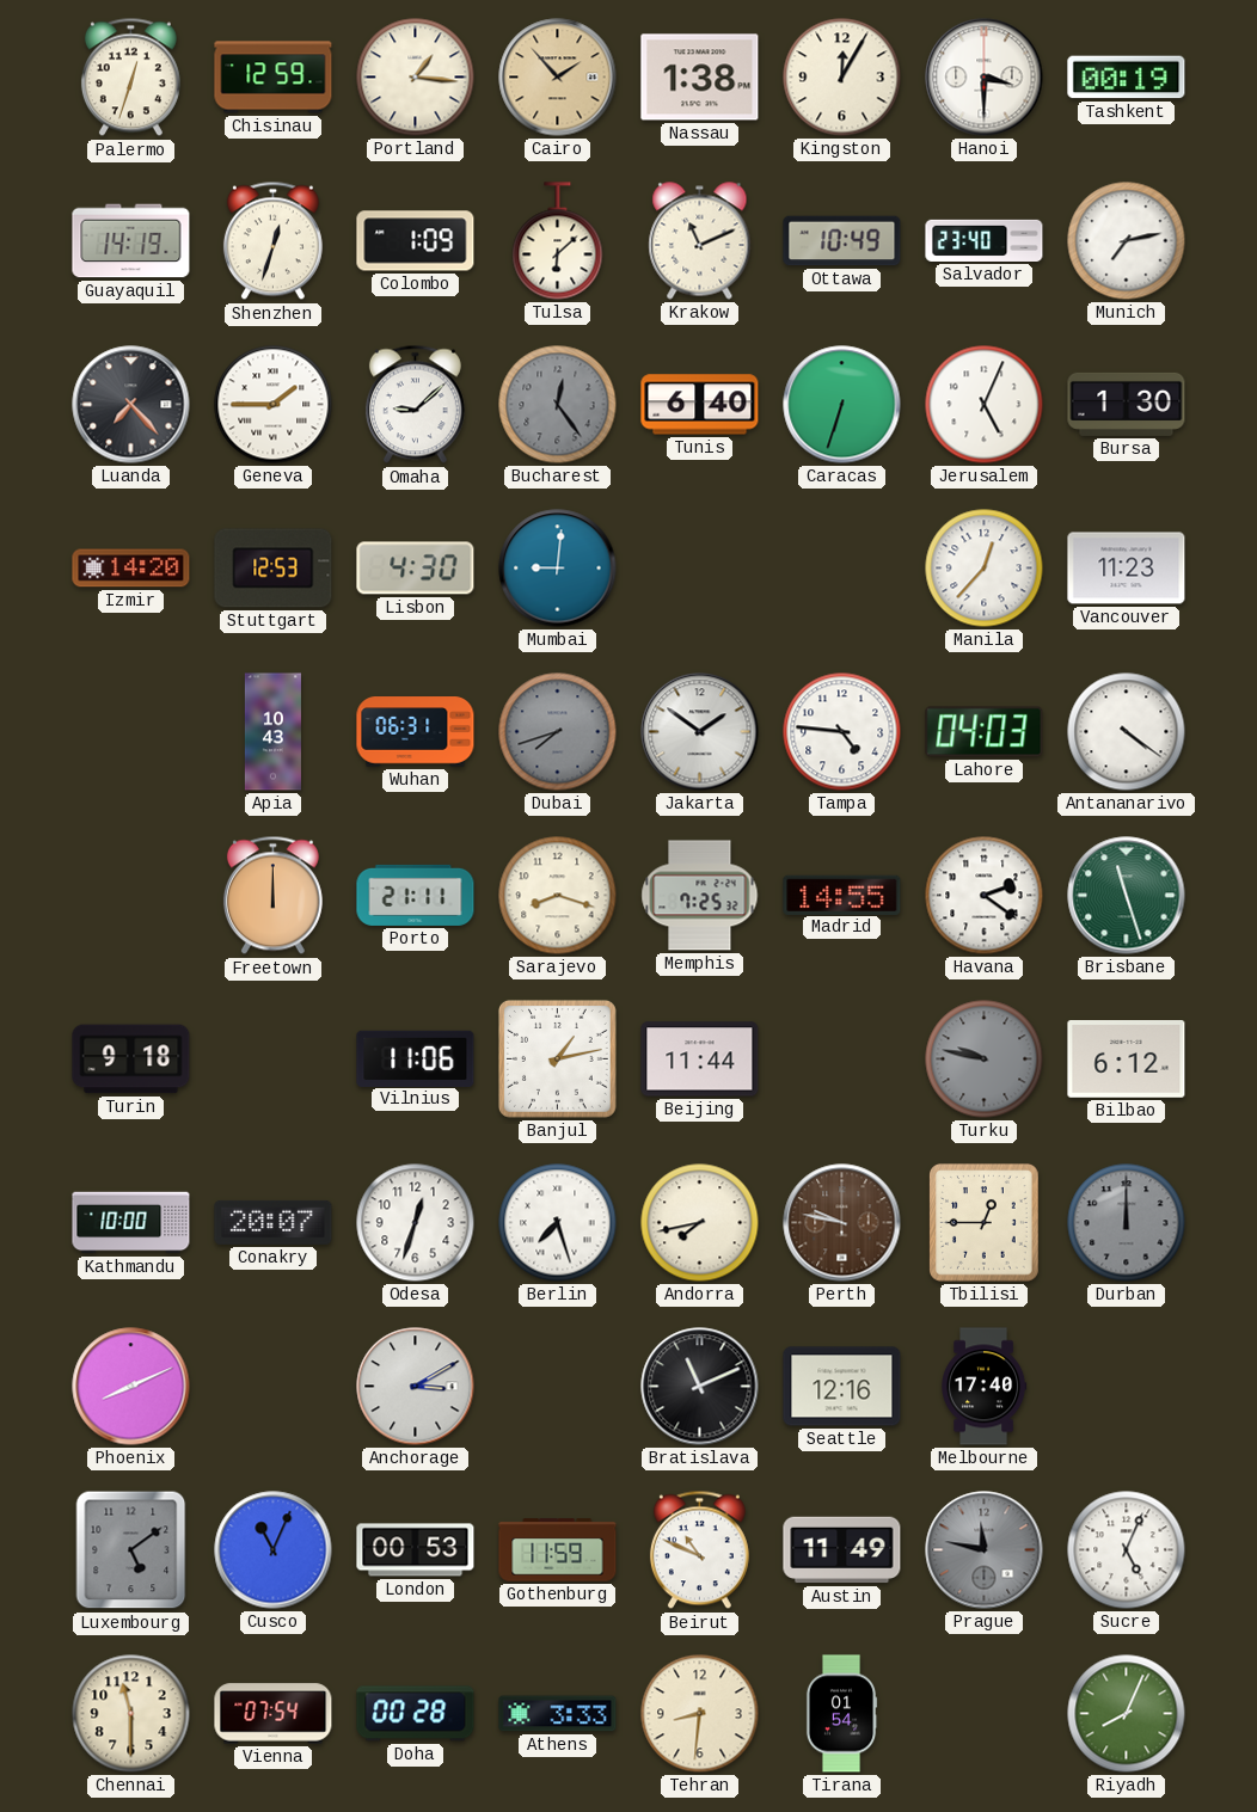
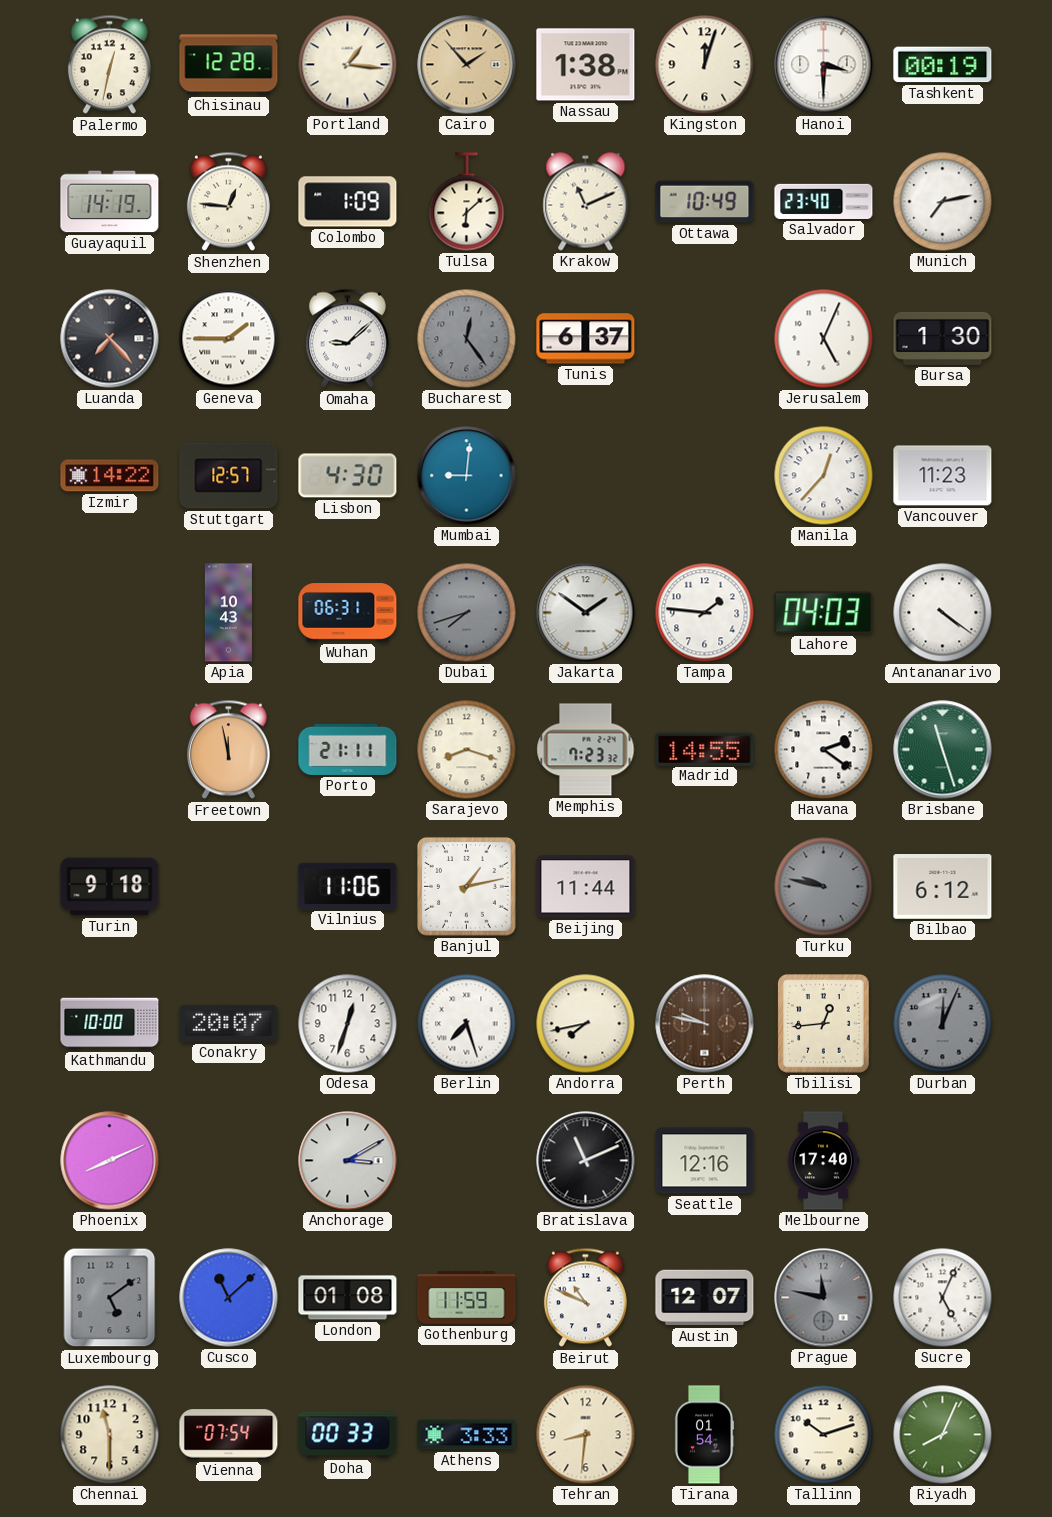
Palermo: 12:33 -> 12:32 (109, 65)
Chisinau: 12:59 -> 12:28 (229, 65)
Kingston: 12:05 -> 12:03 (705, 65)
Shenzhen: 12:33 -> 12:46 (228, 202)
Tunis: 6:40 -> 6:37 (586, 339)
Caracas: 6:33 -> none (842, 405)
Izmir: 14:20 -> 14:22 (110, 476)
Stuttgart: 12:53 -> 12:57 (229, 476)
Tampa: 4:46 -> 1:46 (705, 613)
Freetown: 12:00 -> 11:58 (228, 750)
Memphis: 7:25 -> 7:23 (586, 750)
Tbilisi: 12:45 -> 12:44 (824, 1024)
Durban: 12:00 -> 12:04 (943, 1024)
Cusco: 11:04 -> 11:08 (229, 1298)
London: 00:53 -> 01:08 (348, 1298)
Austin: 11:49 -> 12:07 (705, 1298)
Doha: 00:28 -> 00:33 (348, 1435)
Tallinn: none -> 10:12 (824, 1435)
